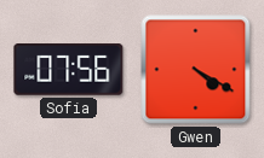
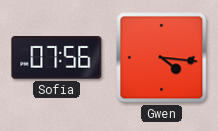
Gwen: 4:20 -> 4:16 (162, 58)
